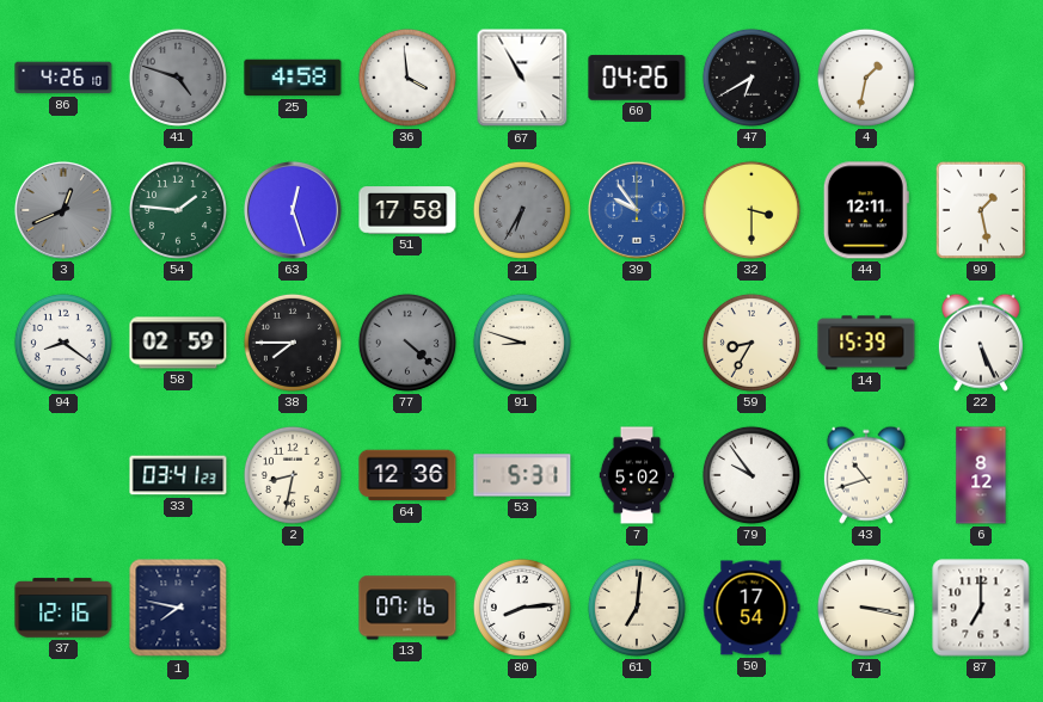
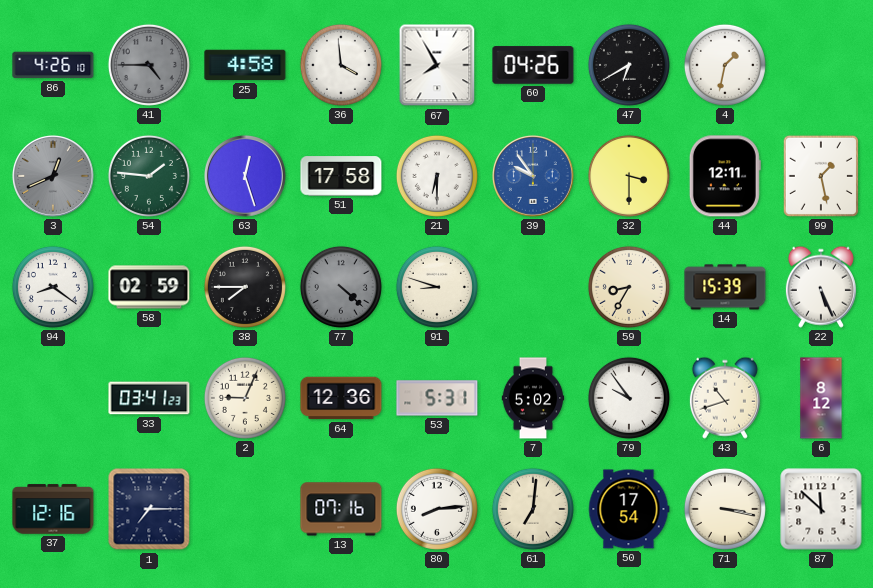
41: 4:48 -> 4:45 (149, 65)
67: 10:55 -> 7:55 (437, 65)
21: 6:35 -> 6:30 (437, 176)
21 dial: grey -> white (437, 176)
2: 8:32 -> 9:04 (245, 398)
1: 7:47 -> 7:15 (149, 509)
87: 7:00 -> 11:52 (821, 509)
